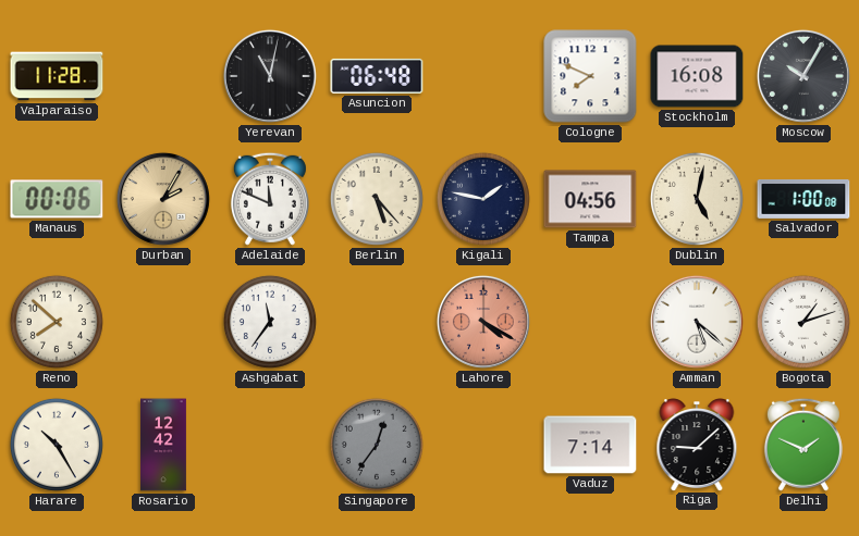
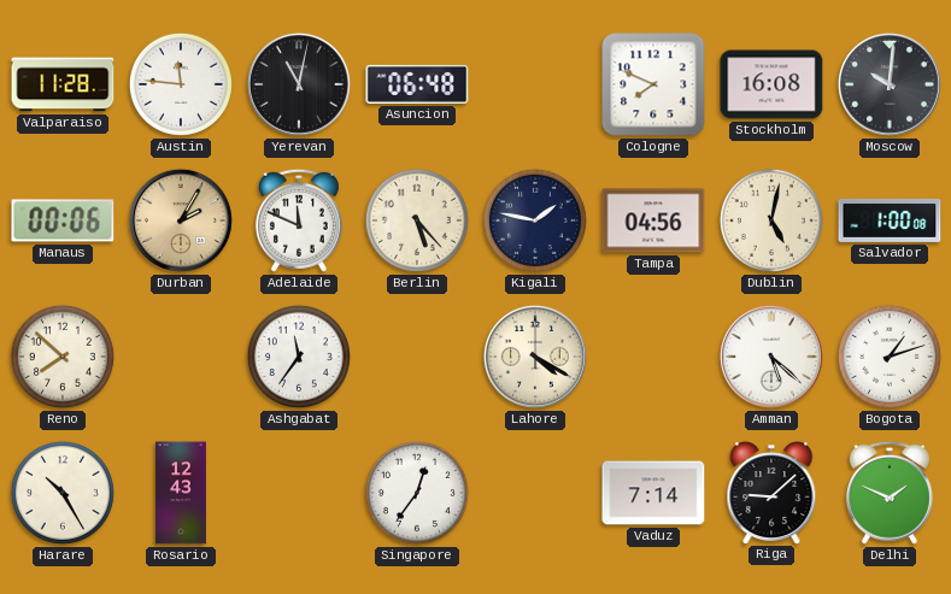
Austin: none -> 11:46 (181, 84)
Moscow: 10:05 -> 10:01 (890, 84)
Lahore dial: salmon -> cream (535, 357)
Rosario: 12:42 -> 12:43 (181, 493)
Singapore dial: grey -> white (417, 493)
